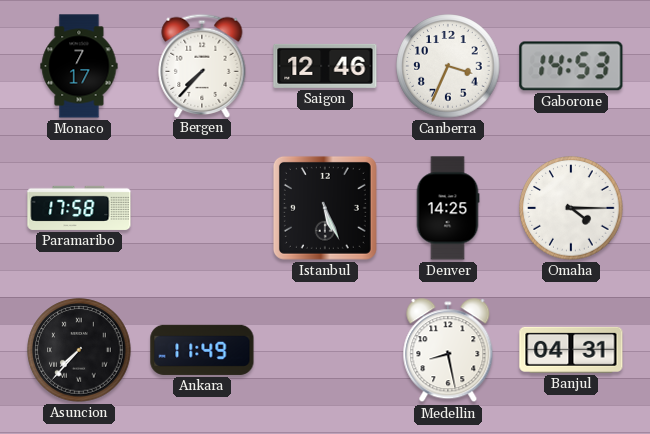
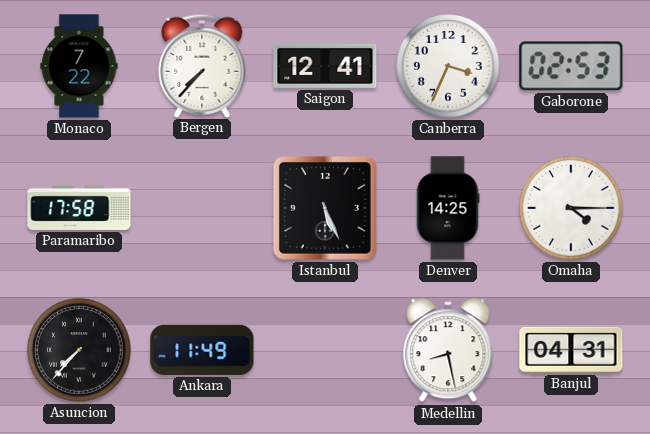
Monaco: 7:17 -> 7:22 (79, 66)
Saigon: 12:46 -> 12:41 (325, 66)
Gaborone: 14:53 -> 02:53 (571, 66)
